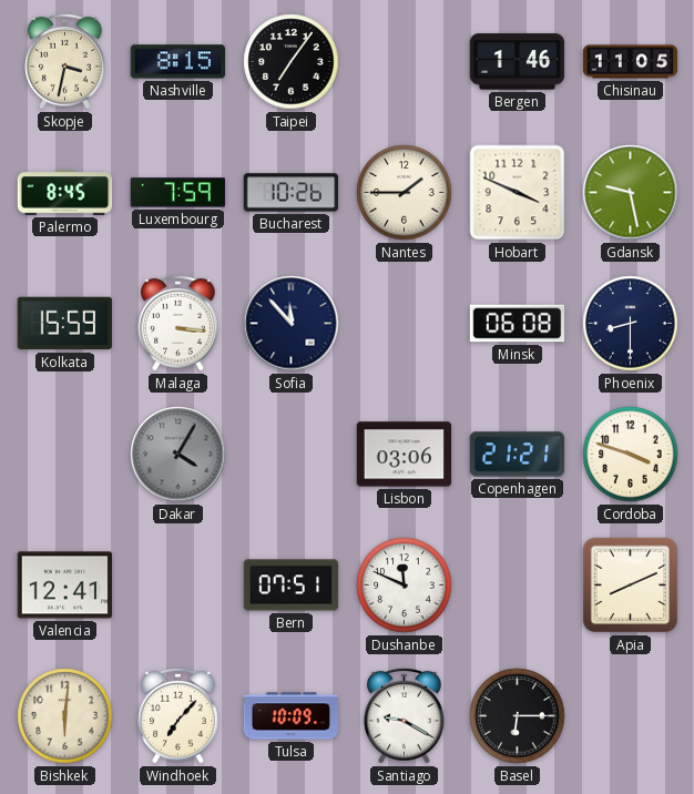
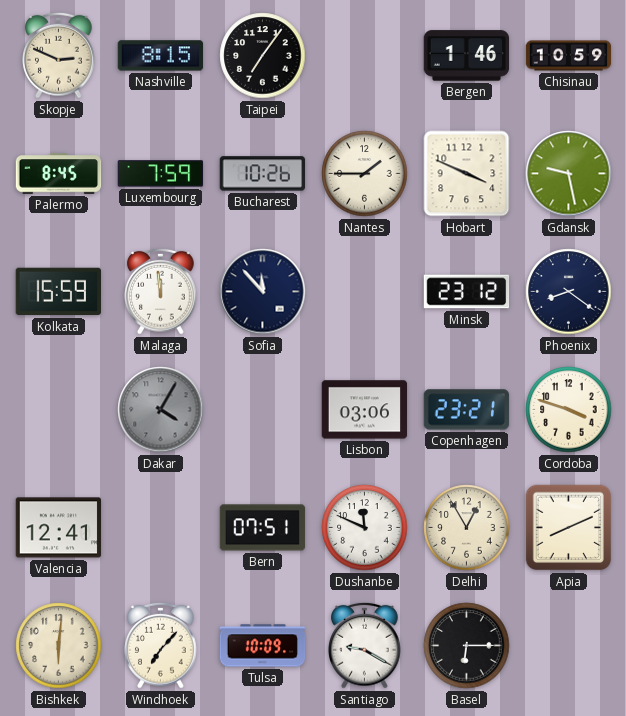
Skopje: 3:32 -> 2:49 (59, 55)
Chisinau: 11:05 -> 10:59 (569, 56)
Malaga: 3:16 -> 11:59 (161, 291)
Minsk: 06:08 -> 23:12 (467, 292)
Phoenix: 8:30 -> 8:21 (569, 292)
Copenhagen: 21:21 -> 23:21 (467, 410)
Delhi: none -> 12:55 (467, 528)
